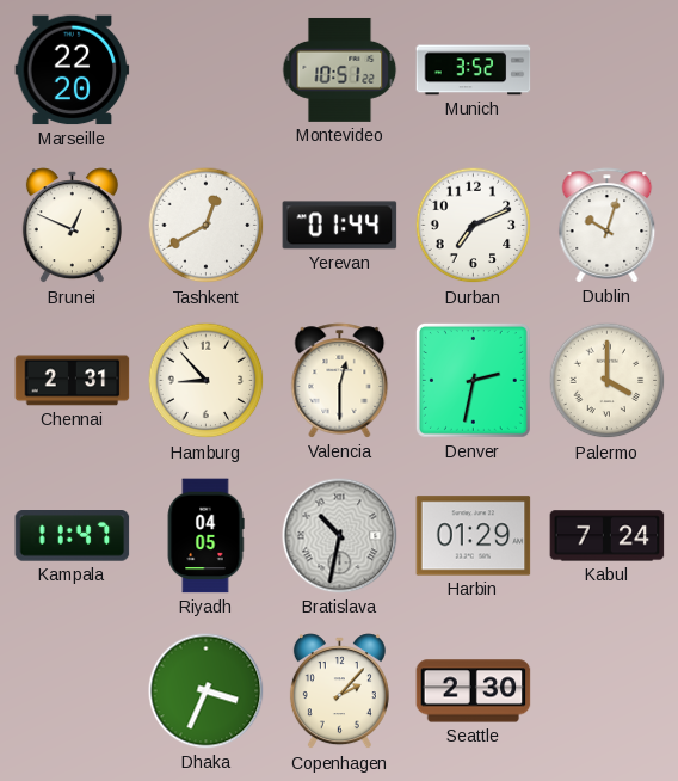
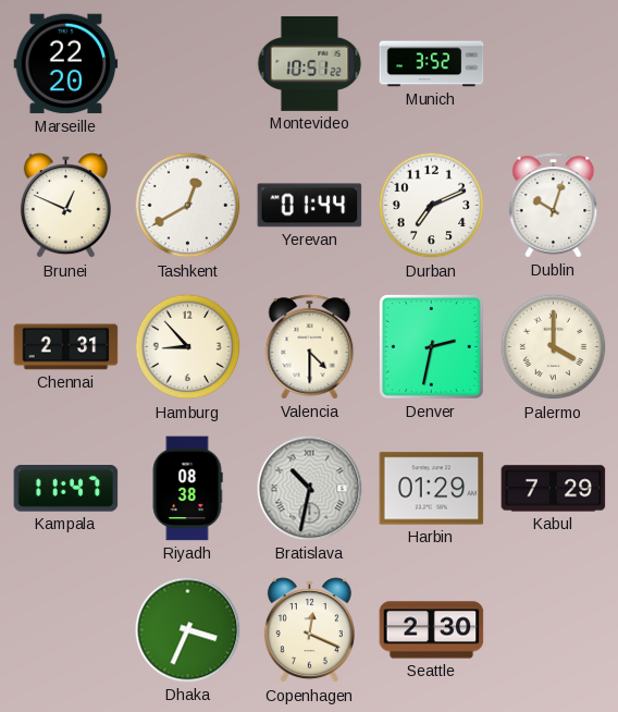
Valencia: 12:30 -> 4:30 (310, 347)
Riyadh: 04:05 -> 08:38 (187, 489)
Kabul: 7:24 -> 7:29 (554, 489)
Copenhagen: 2:07 -> 12:19 (309, 630)
